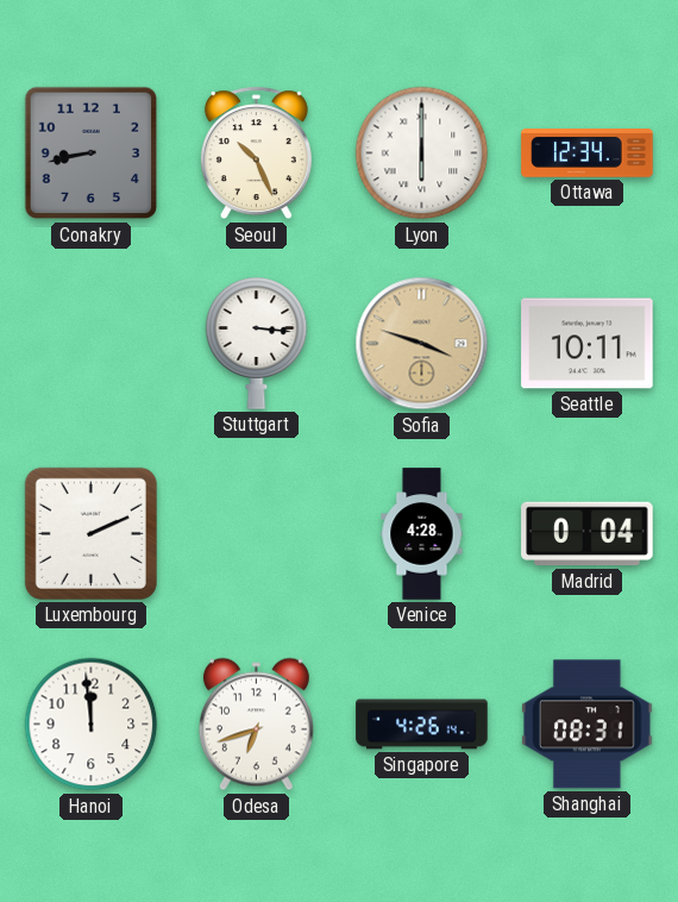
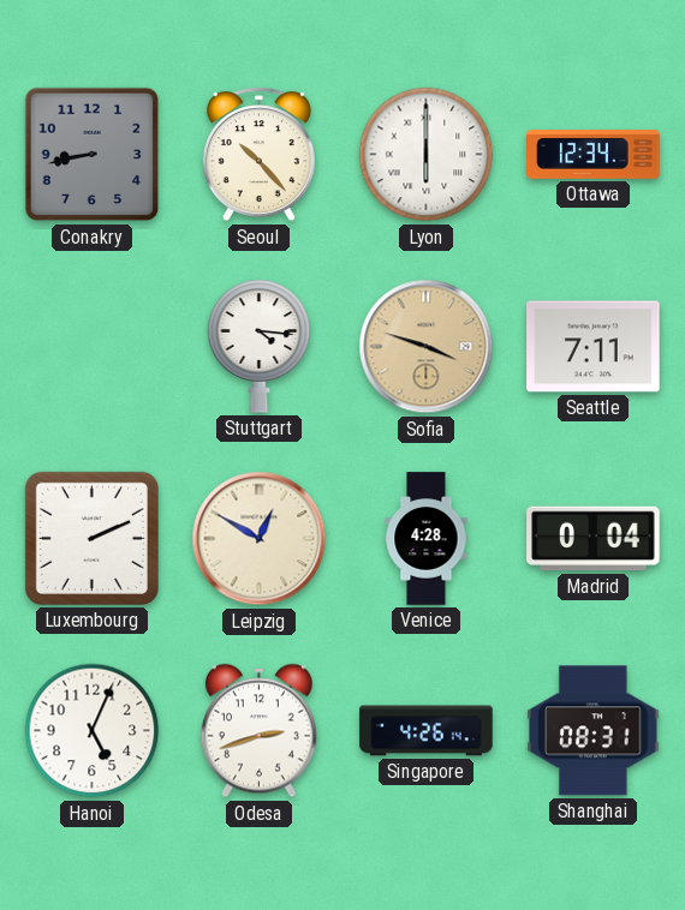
Seoul: 10:26 -> 10:23 (258, 155)
Stuttgart: 3:16 -> 4:16 (260, 346)
Seattle: 10:11 -> 7:11 (594, 347)
Leipzig: none -> 12:50 (260, 539)
Hanoi: 11:59 -> 5:04 (93, 731)
Odesa: 6:42 -> 2:42 (258, 731)
